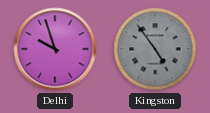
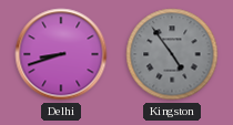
Delhi: 9:57 -> 8:42 (61, 54)
